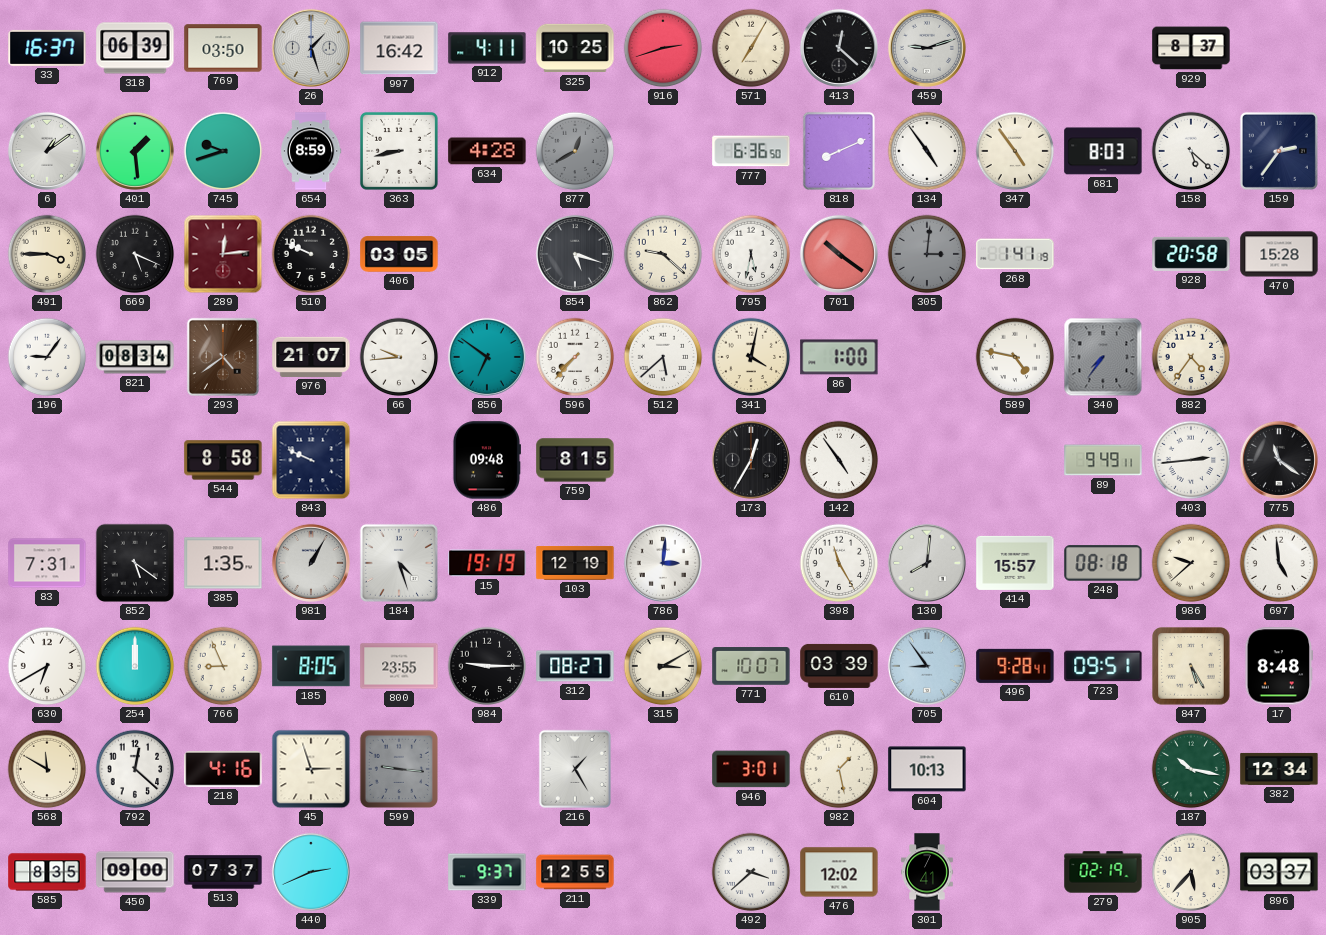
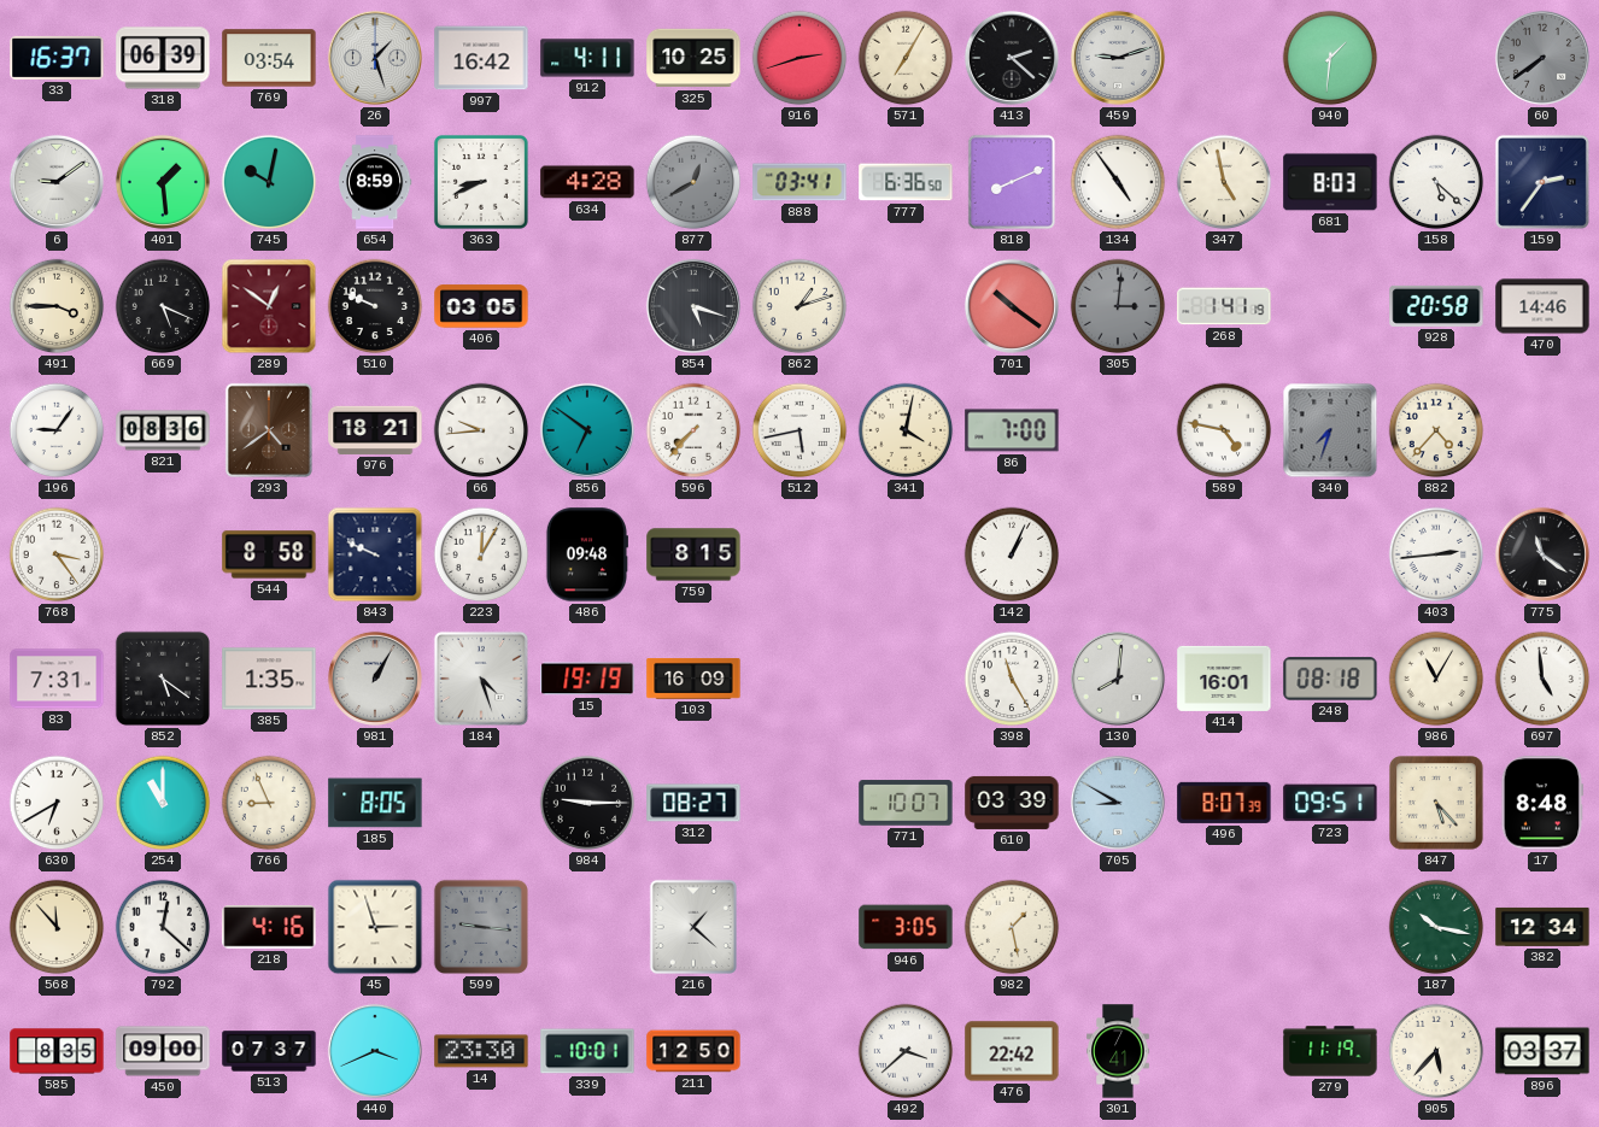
769: 03:50 -> 03:54 (269, 58)
413: 12:22 -> 2:22 (1012, 58)
940: none -> 1:31 (1330, 58)
929: 8:37 -> none (1191, 48)
60: none -> 7:39 (1542, 58)
6: 1:09 -> 9:09 (57, 182)
745: 9:42 -> 10:02 (269, 182)
363: 8:43 -> 8:41 (481, 182)
888: none -> 03:41 (799, 182)
347: 4:54 -> 4:58 (1224, 182)
289: 12:14 -> 12:51 (269, 306)
862: 9:22 -> 1:12 (799, 306)
795: 5:32 -> none (751, 254)
470: 15:28 -> 14:46 (1542, 306)
821: 08:34 -> 08:36 (163, 430)
976: 21:07 -> 18:21 (375, 430)
512: 5:38 -> 5:43 (799, 430)
86: 1:00 -> 7:00 (1012, 430)
340: 7:36 -> 7:33 (1330, 430)
882: 4:36 -> 4:37 (1436, 430)
768: none -> 3:24 (57, 554)
223: none -> 12:05 (481, 554)
173: 12:35 -> none (751, 460)
142: 4:54 -> 1:04 (1012, 554)
89: 9:49 -> none (1103, 460)
103: 12:19 -> 16:09 (693, 680)
786: 3:01 -> none (663, 563)
414: 15:57 -> 16:01 (1224, 679)
986: 9:38 -> 11:05 (1436, 679)
254: 12:00 -> 11:00 (163, 803)
800: 23:55 -> none (399, 666)
315: 3:10 -> none (663, 666)
705: 8:54 -> 8:50 (1118, 803)
496: 9:28 -> 8:07 (1224, 803)
847: 5:25 -> 5:23 (1436, 803)
568: 11:50 -> 11:53 (57, 927)
216: 1:25 -> 1:22 (693, 927)
946: 3:01 -> 3:05 (906, 927)
604: 10:13 -> none (927, 769)
440: 2:41 -> 3:41 (375, 1051)
14: none -> 23:30 (481, 1051)
339: 9:37 -> 10:01 (587, 1051)
211: 12:55 -> 12:50 (693, 1051)
476: 12:02 -> 22:42 (1012, 1051)
279: 02:19 -> 11:19 (1330, 1051)
